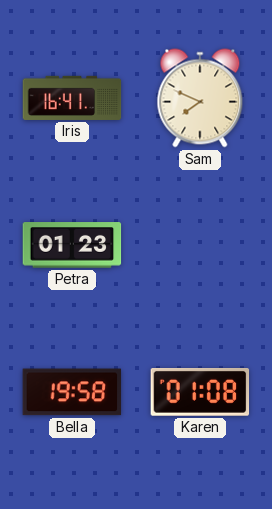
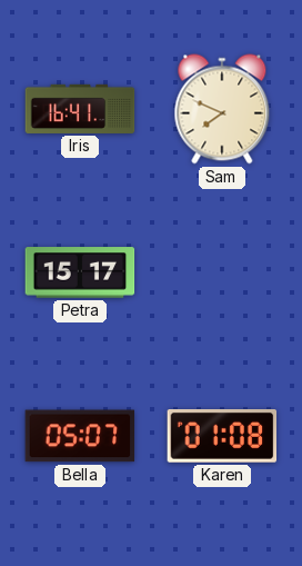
Petra: 01:23 -> 15:17 (80, 272)
Bella: 19:58 -> 05:07 (80, 436)
